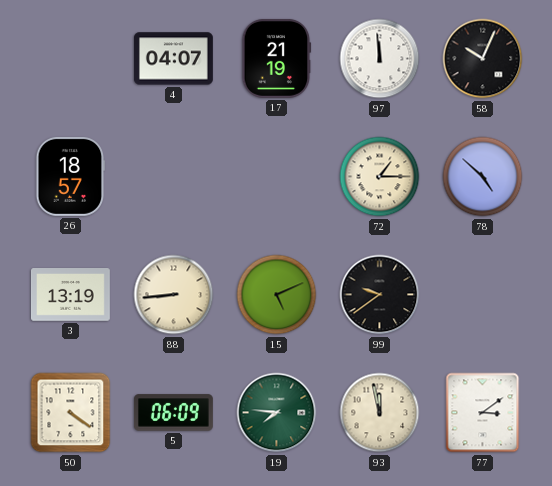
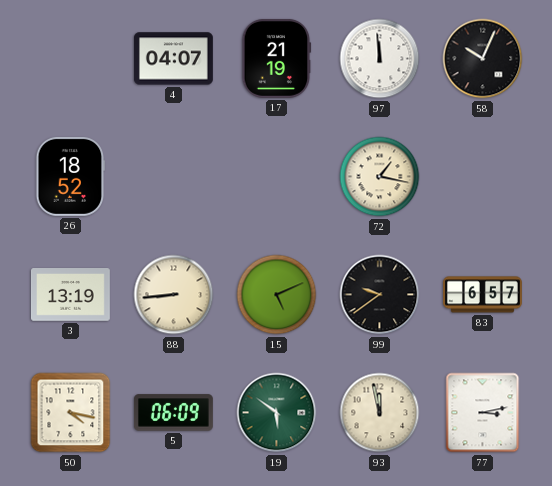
26: 18:57 -> 18:52 (71, 176)
72: 1:15 -> 1:17 (380, 177)
78: 4:52 -> none (483, 177)
83: none -> 6:57 (483, 295)
50: 4:21 -> 4:17 (71, 413)
19: 7:46 -> 5:51 (277, 413)
77: 3:09 -> 3:13 (483, 413)
